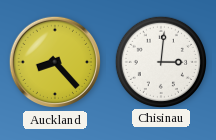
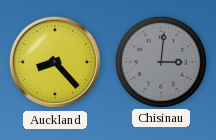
Chisinau dial: white -> grey (160, 61)
